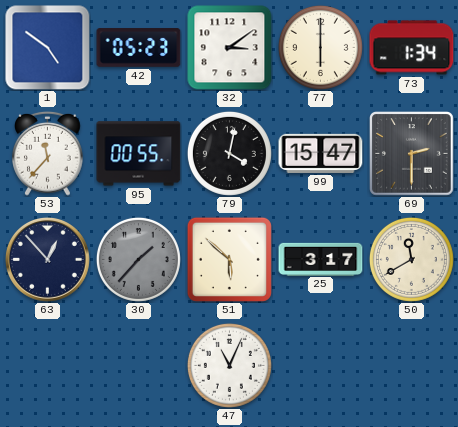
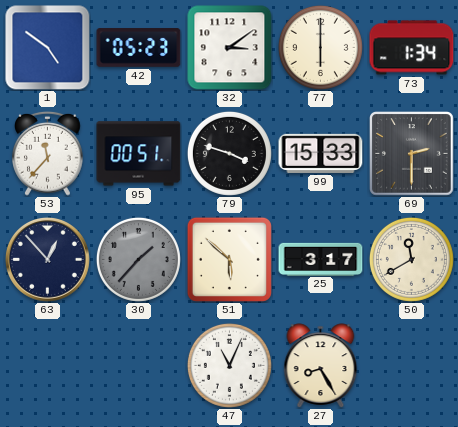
95: 00:55 -> 00:51 (139, 154)
79: 4:02 -> 3:48 (229, 153)
99: 15:47 -> 15:33 (321, 153)
27: none -> 8:25 (321, 366)
